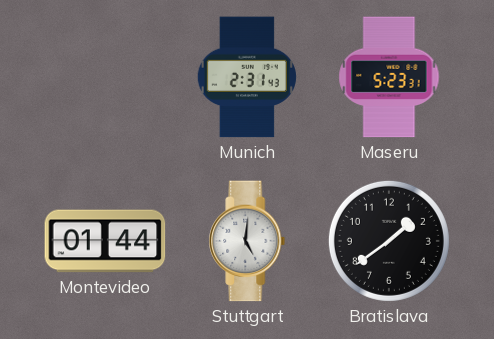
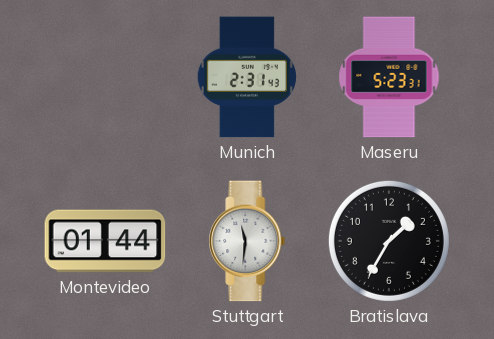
Stuttgart: 5:01 -> 11:31 (247, 241)
Bratislava: 1:39 -> 1:35 (389, 241)
